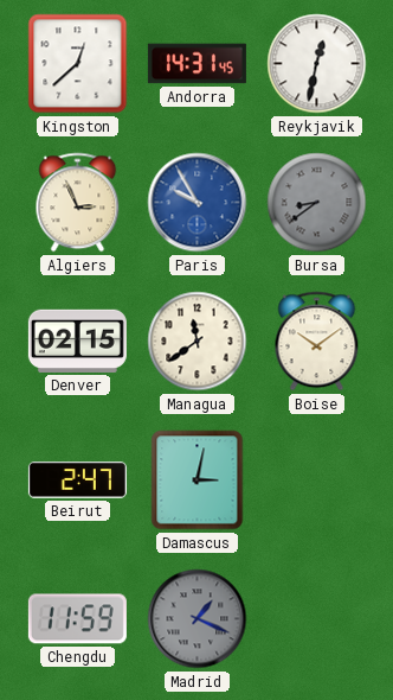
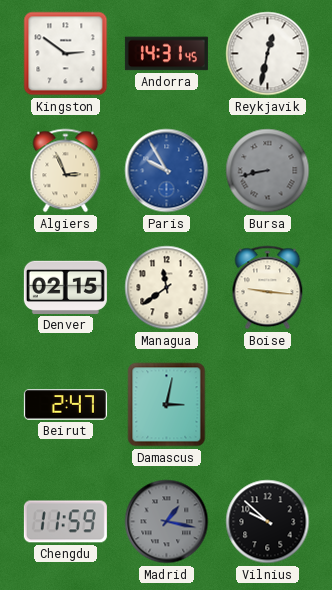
Kingston: 12:38 -> 2:51 (66, 54)
Bursa: 8:39 -> 8:43 (268, 171)
Boise: 10:09 -> 9:16 (268, 288)
Madrid: 1:19 -> 1:17 (167, 522)
Vilnius: none -> 9:52 (268, 522)
